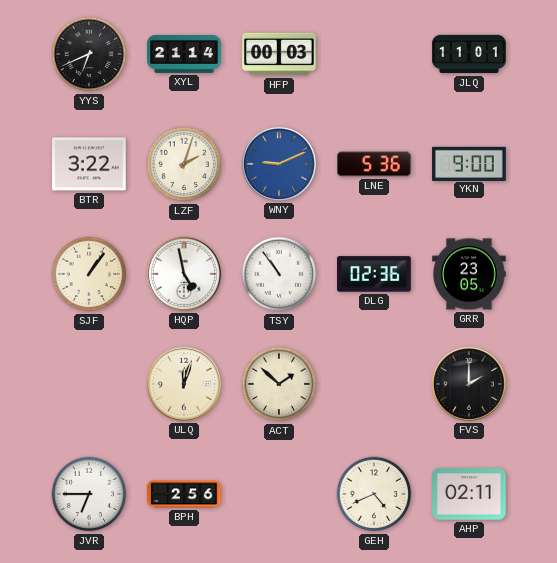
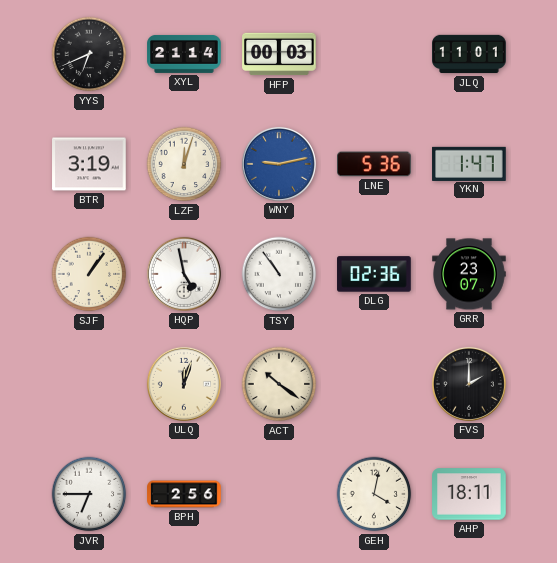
BTR: 3:22 -> 3:19 (89, 164)
LZF: 2:03 -> 12:03 (184, 164)
WNY: 9:11 -> 9:13 (279, 164)
YKN: 9:00 -> 1:47 (469, 163)
GRR: 23:05 -> 23:07 (469, 274)
ACT: 1:52 -> 10:21 (279, 384)
GEH: 4:41 -> 4:02 (374, 494)
AHP: 02:11 -> 18:11 (469, 494)
